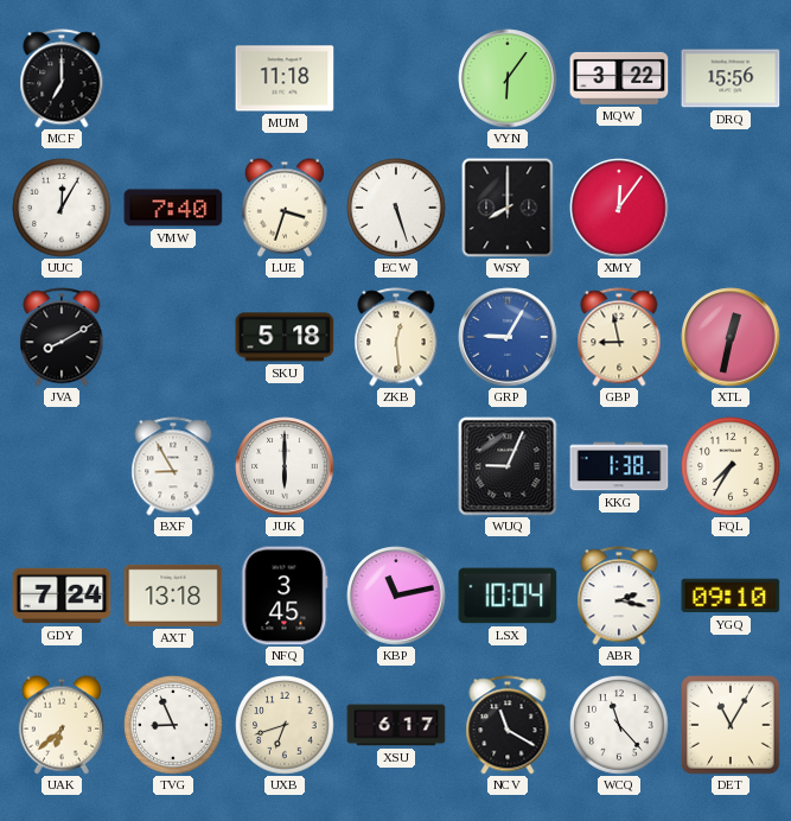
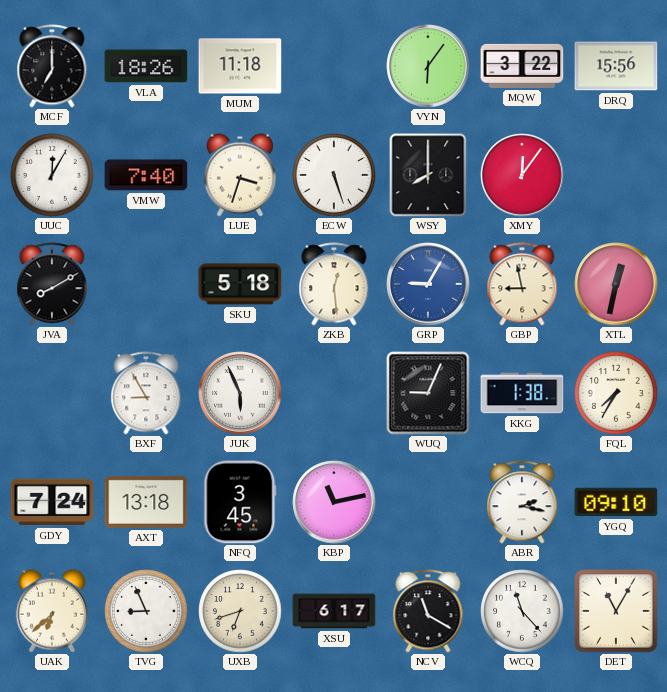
VLA: none -> 18:26 (146, 66)
JUK: 6:00 -> 5:56 (240, 393)
LSX: 10:04 -> none (508, 596)
